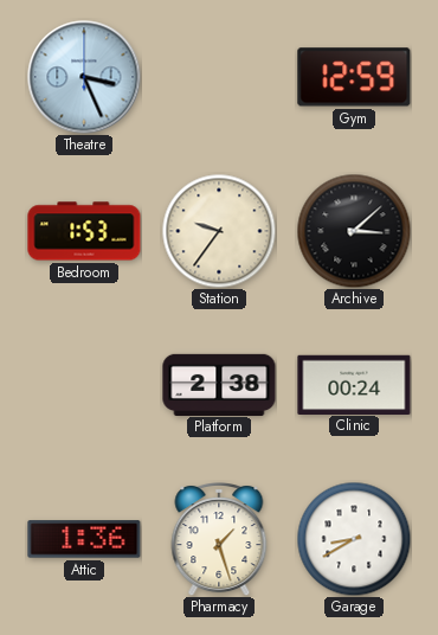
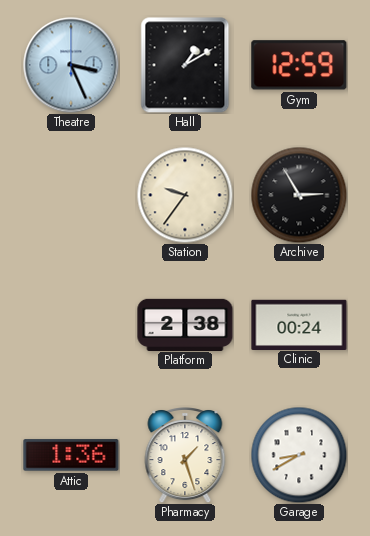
Hall: none -> 1:10 (185, 65)
Bedroom: 1:53 -> none (84, 231)
Archive: 3:08 -> 2:55 (299, 195)
